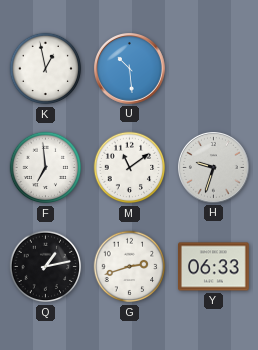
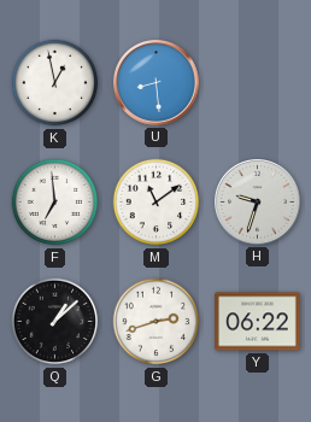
U: 10:29 -> 8:29 (157, 83)
Q: 1:13 -> 1:08 (55, 322)
Y: 06:33 -> 06:22 (258, 322)
